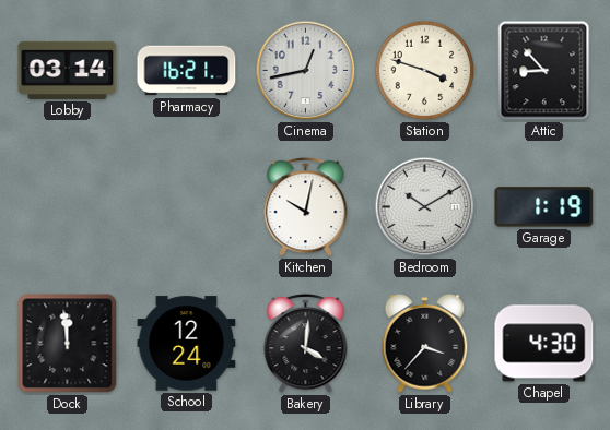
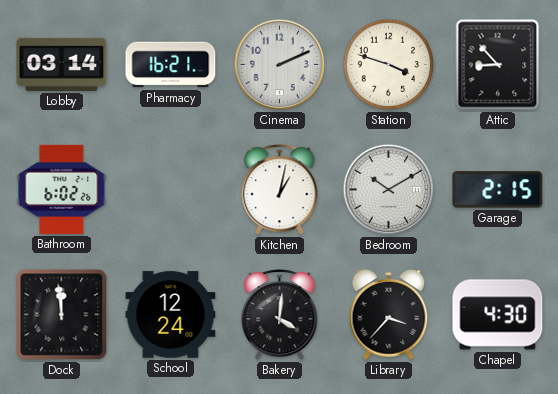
Cinema: 12:43 -> 2:11 (280, 65)
Bathroom: none -> 6:02 (62, 189)
Kitchen: 10:02 -> 1:02 (280, 190)
Garage: 1:19 -> 2:15 (498, 190)
